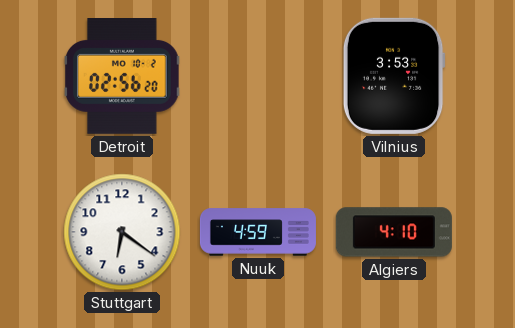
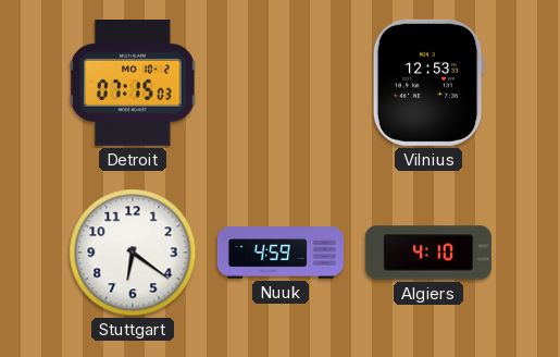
Detroit: 02:56 -> 07:15 (133, 84)
Vilnius: 3:53 -> 12:53 (428, 83)
